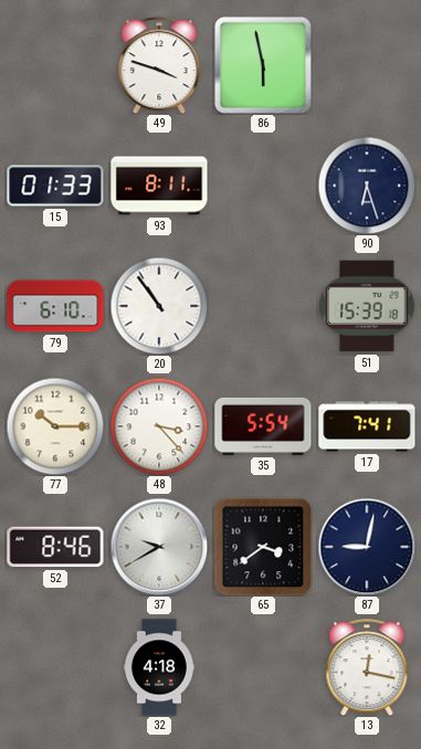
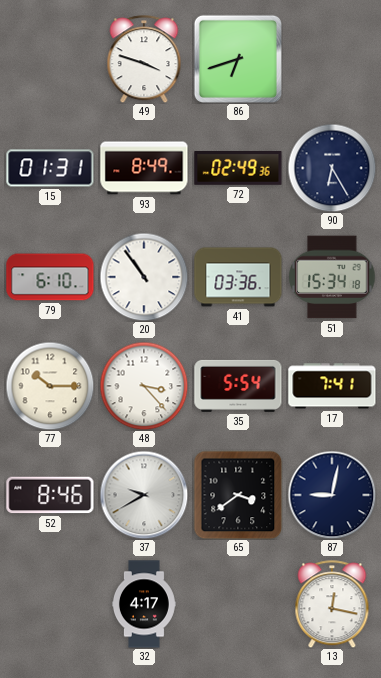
86: 5:58 -> 6:42 (238, 59)
15: 01:33 -> 01:31 (50, 168)
93: 8:11 -> 8:49 (144, 168)
72: none -> 02:49 (238, 168)
90: 6:27 -> 6:25 (332, 168)
41: none -> 03:36 (238, 277)
51: 15:39 -> 15:34 (332, 277)
32: 4:18 -> 4:17 (144, 604)
